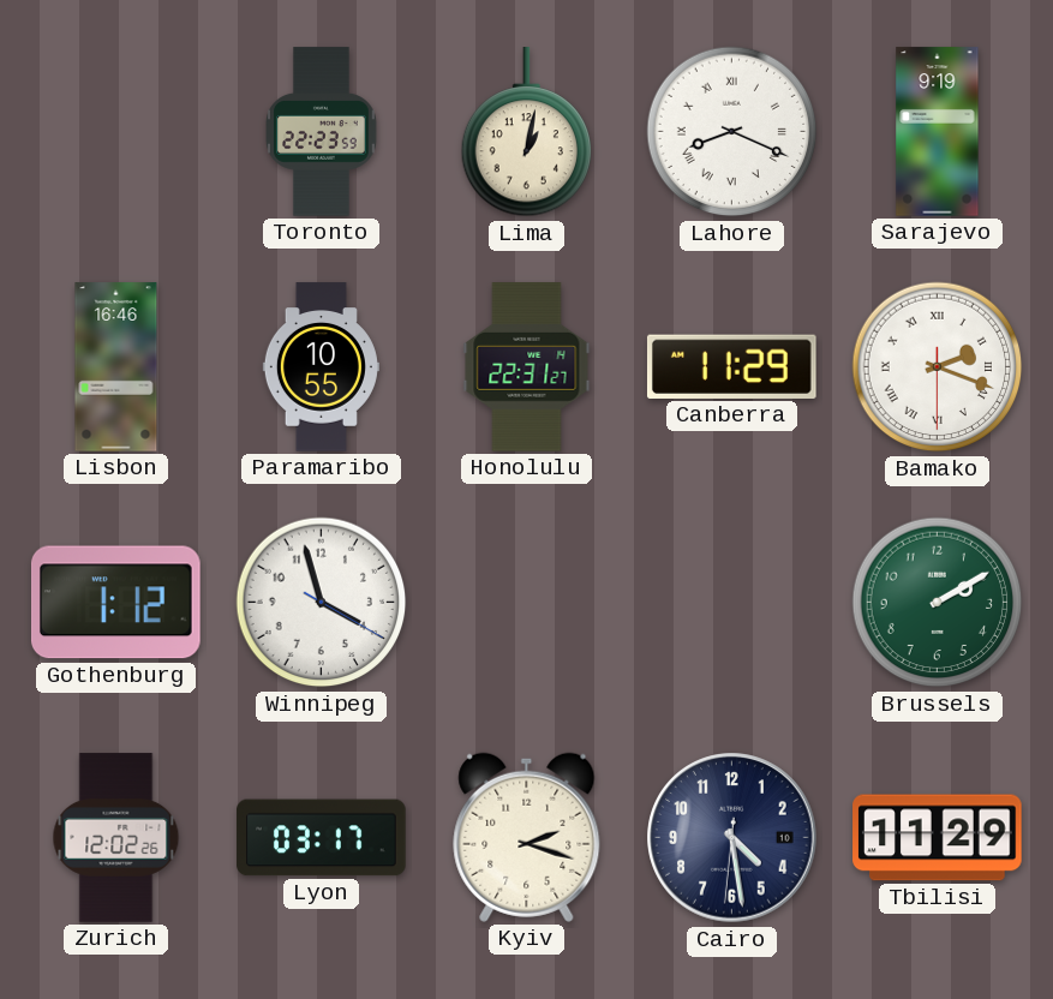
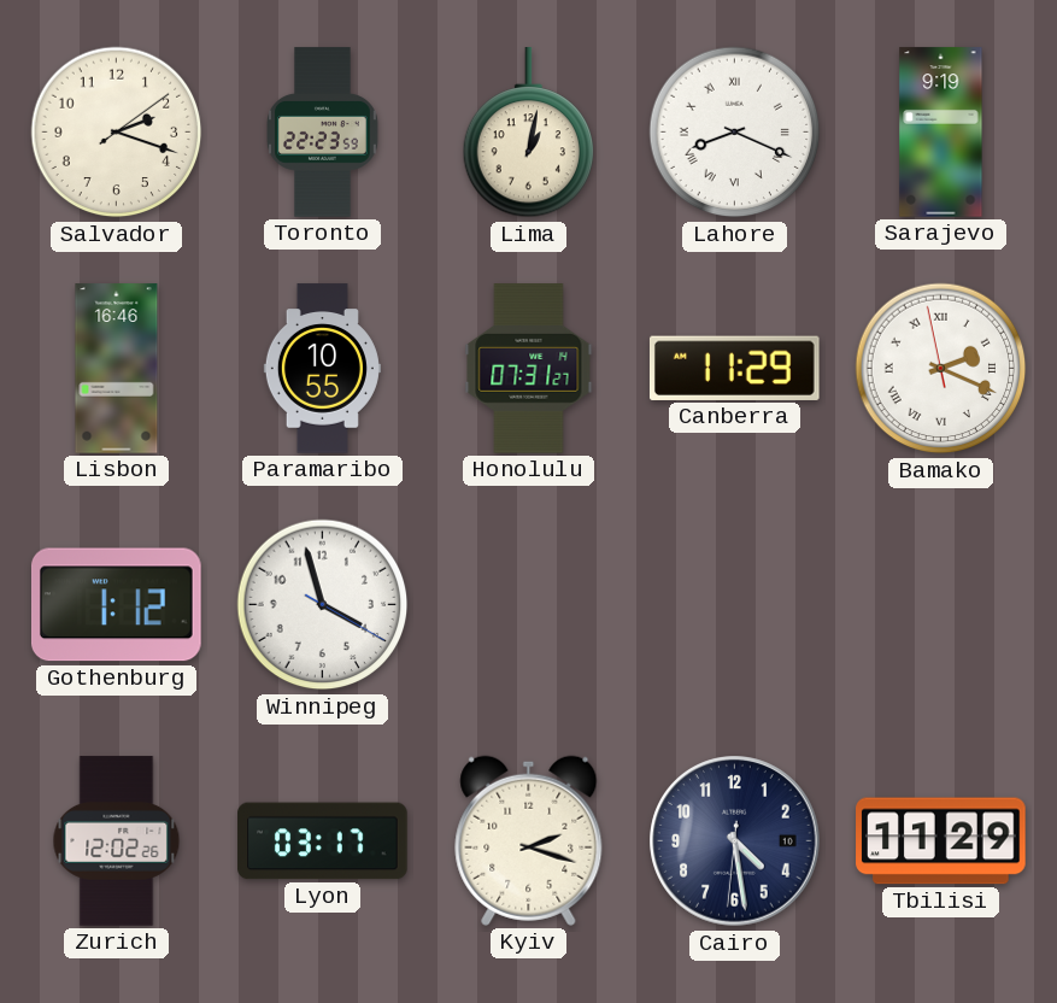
Salvador: none -> 2:18 (117, 133)
Honolulu: 22:31 -> 07:31 (529, 369)
Bamako: 2:18:30 -> 2:18:58 (941, 369)
Brussels: 2:10 -> none (938, 603)
